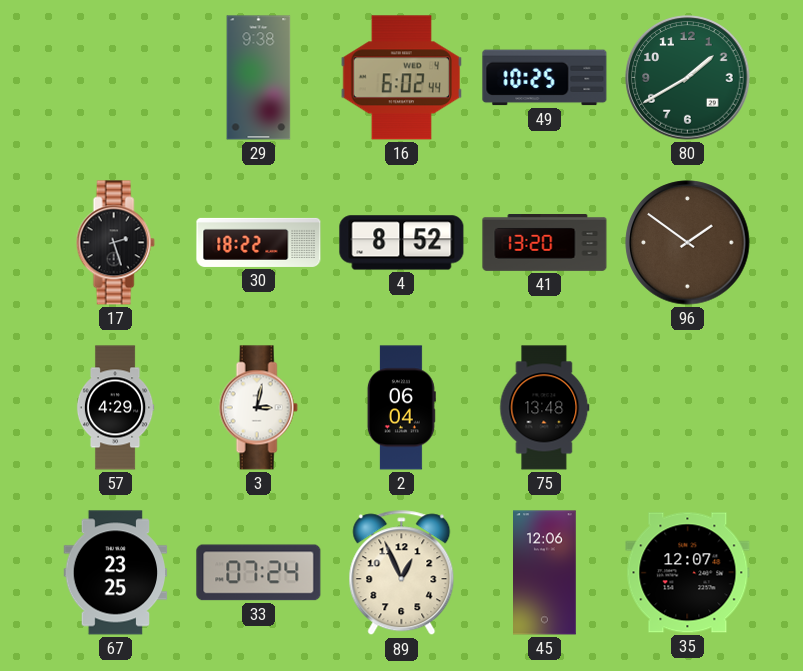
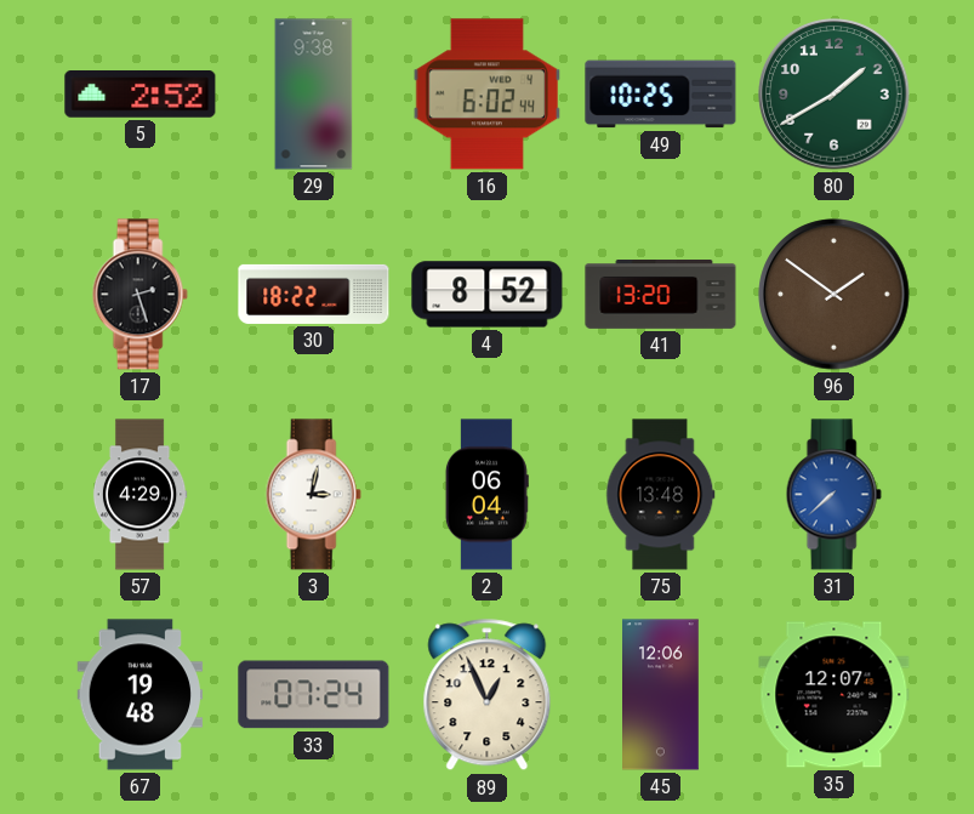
5: none -> 2:52 (141, 95)
31: none -> 7:38 (833, 495)
67: 23:25 -> 19:48 (141, 695)
